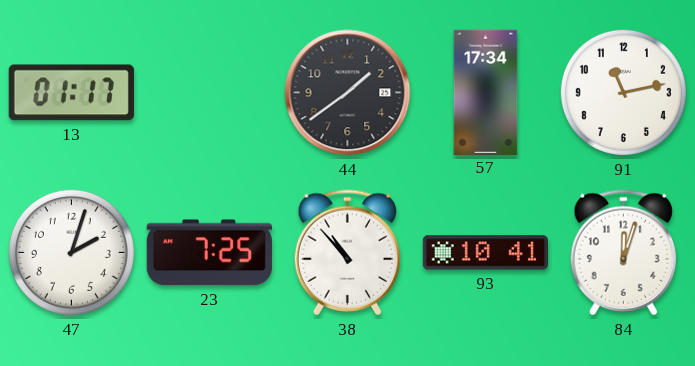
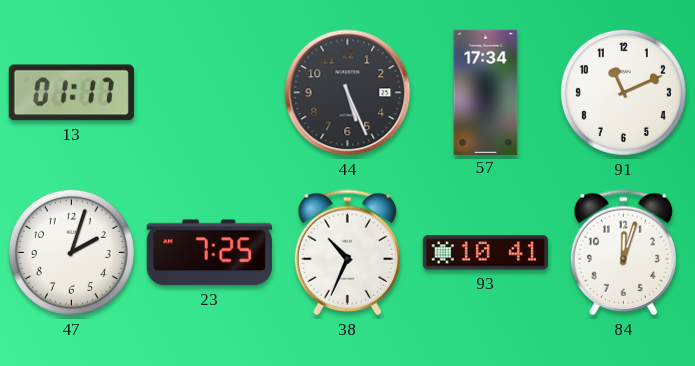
44: 1:39 -> 5:26 (348, 93)
91: 11:13 -> 11:11 (623, 92)
38: 10:53 -> 10:34 (347, 253)
